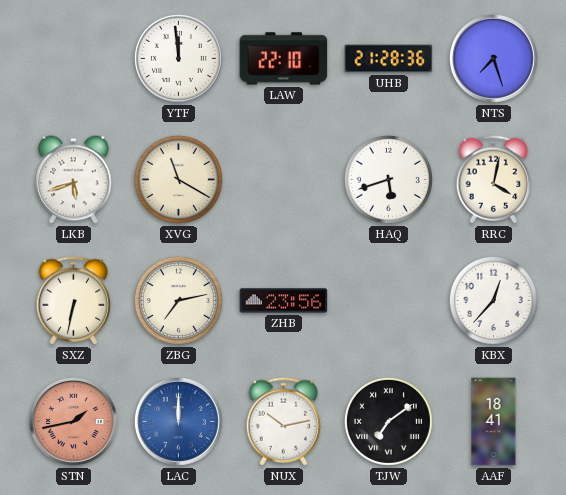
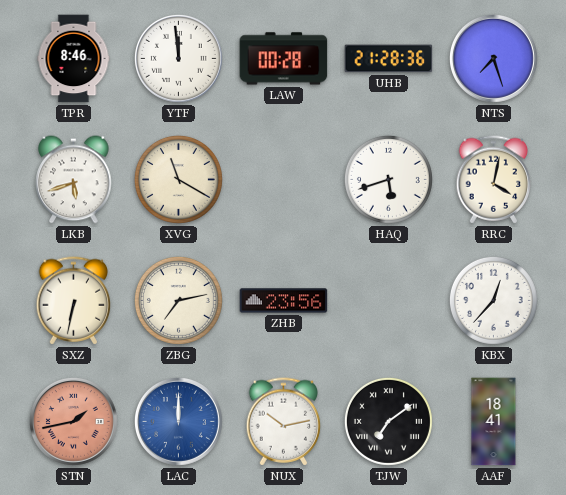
TPR: none -> 8:46 (74, 59)
LAW: 22:10 -> 00:28 (284, 59)
